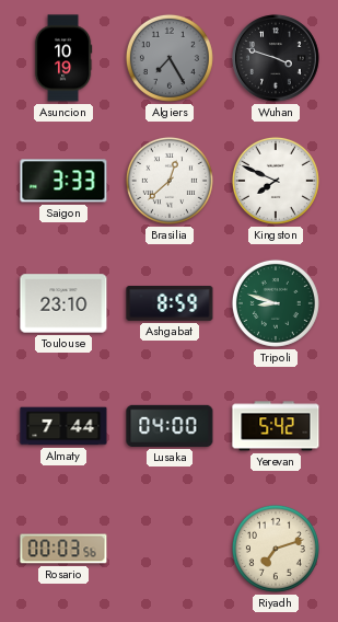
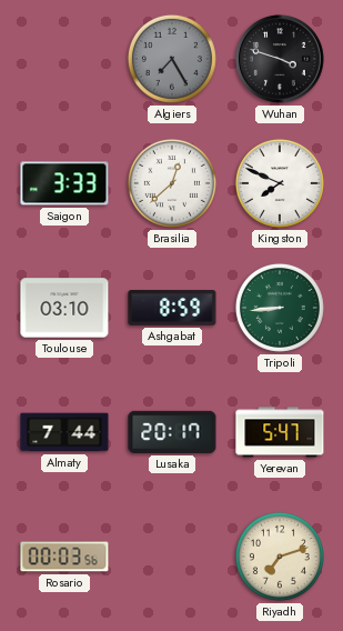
Asuncion: 10:19 -> none (63, 58)
Toulouse: 23:10 -> 03:10 (64, 308)
Tripoli: 8:48 -> 8:44 (280, 308)
Lusaka: 04:00 -> 20:17 (172, 432)
Yerevan: 5:42 -> 5:47 (280, 432)
